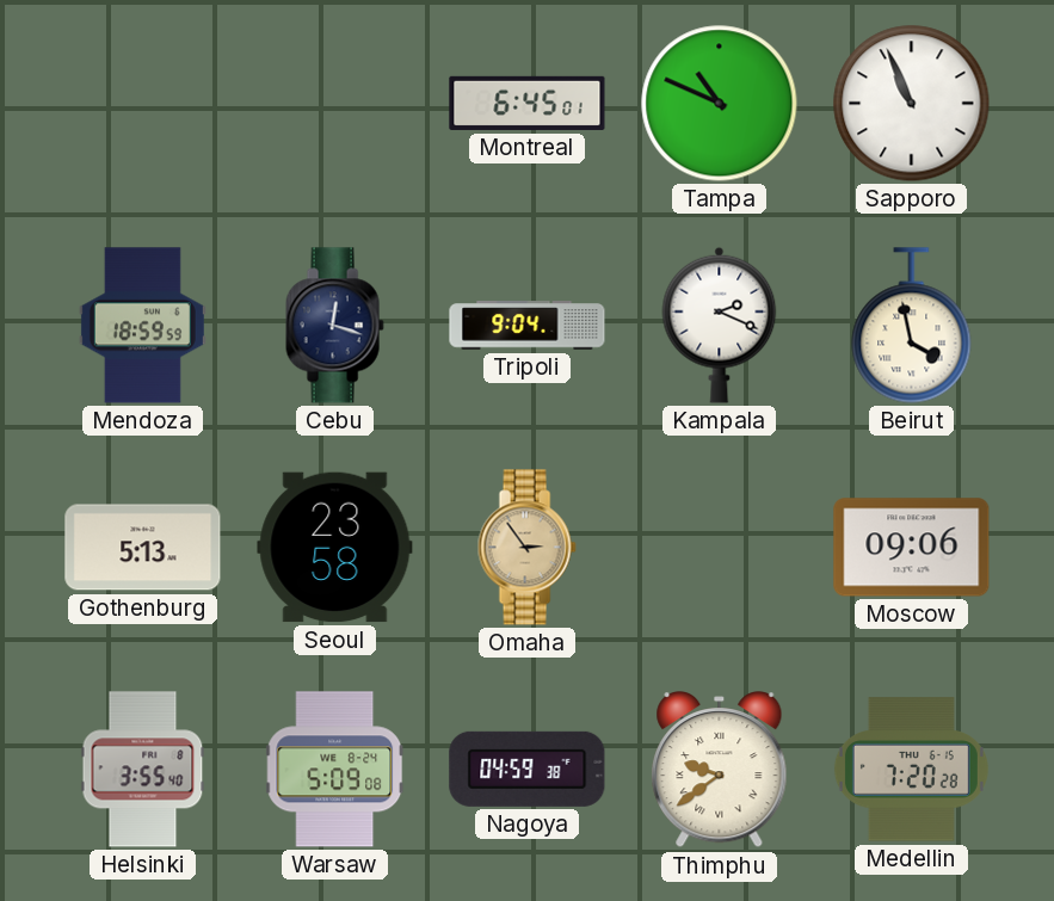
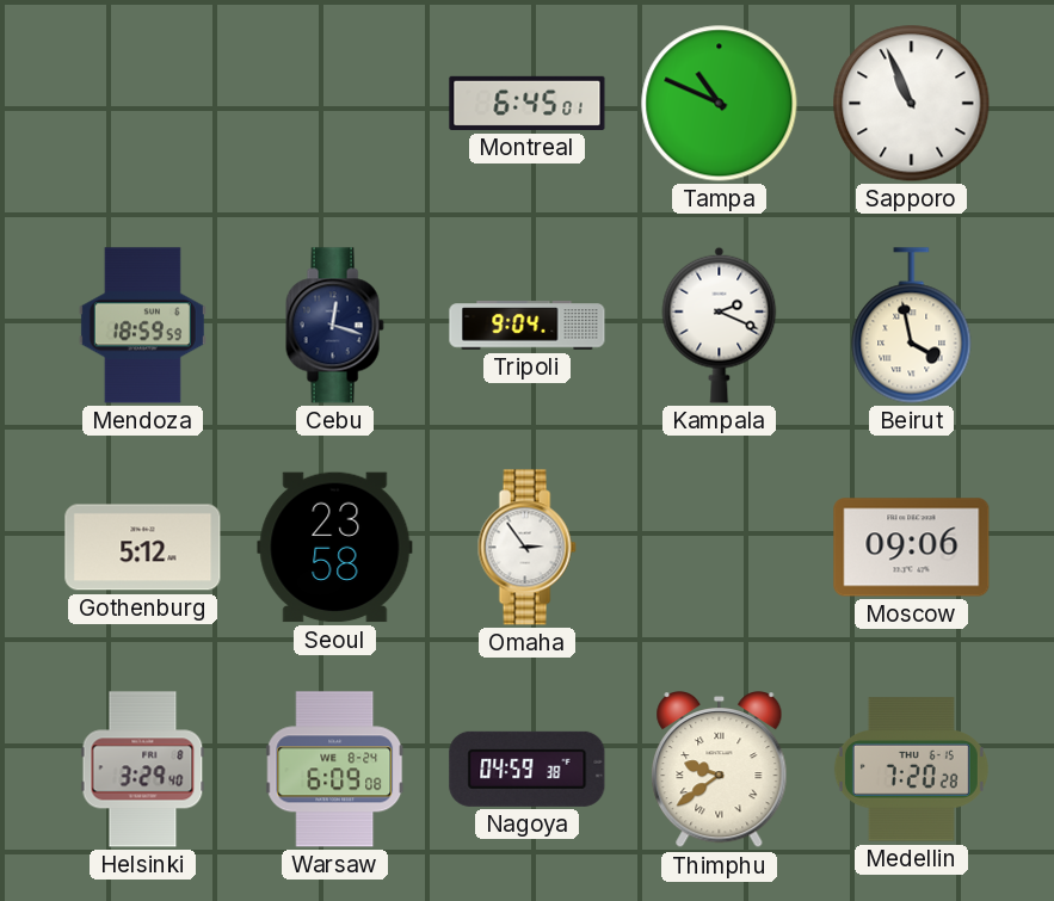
Gothenburg: 5:13 -> 5:12 (143, 548)
Omaha dial: champagne -> white (526, 548)
Helsinki: 3:55 -> 3:29 (143, 770)
Warsaw: 5:09 -> 6:09 (335, 770)
